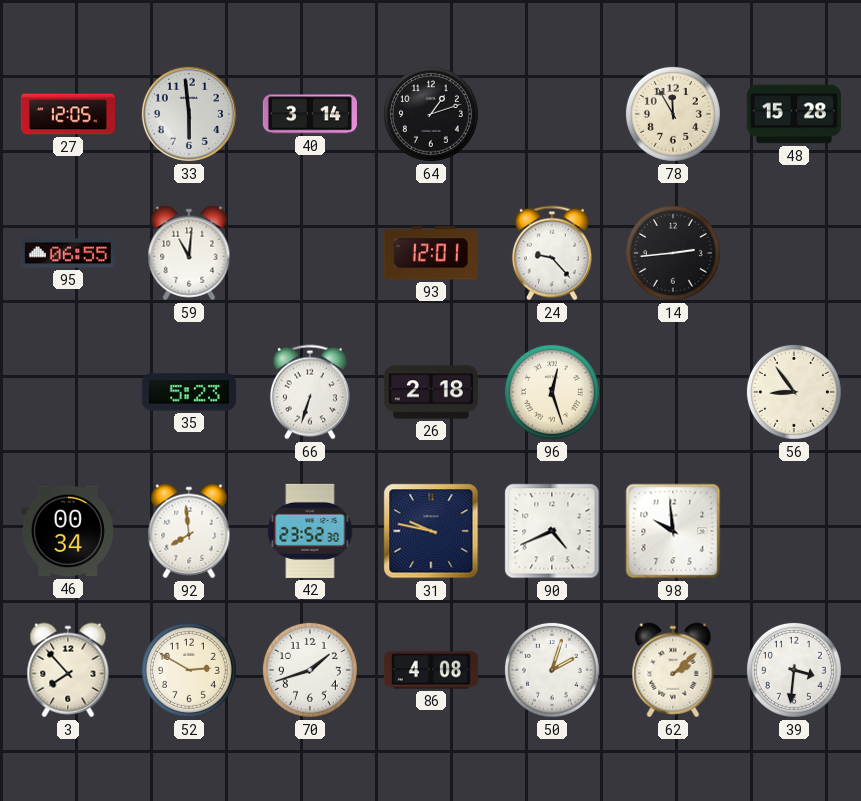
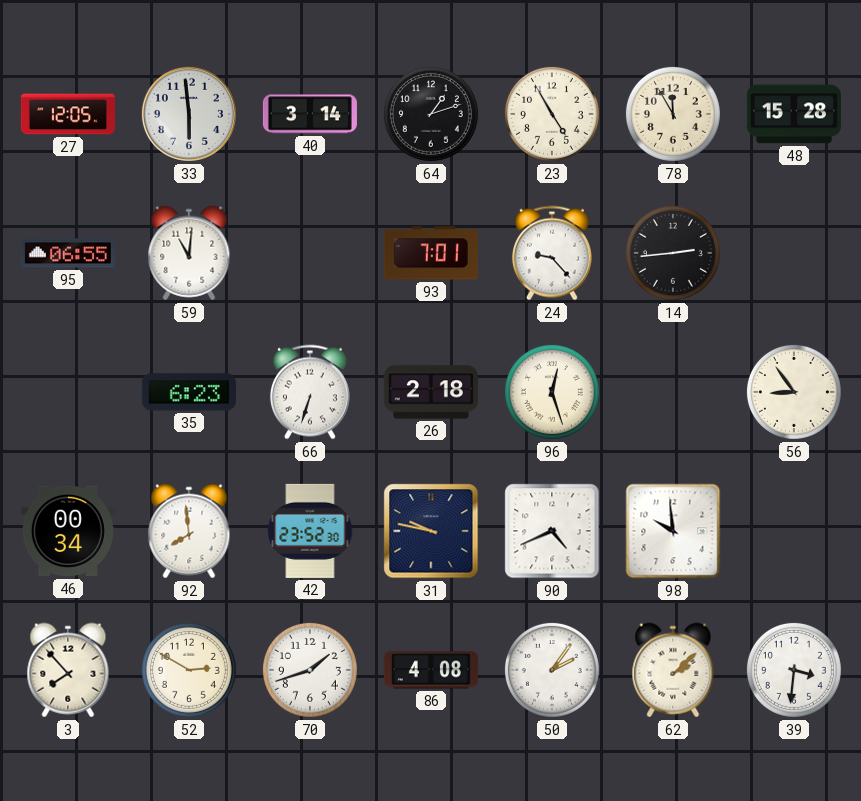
23: none -> 4:55 (552, 114)
93: 12:01 -> 7:01 (431, 253)
35: 5:23 -> 6:23 (189, 392)
50: 2:03 -> 2:06 (552, 670)
